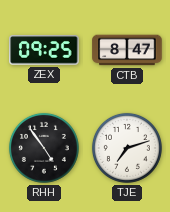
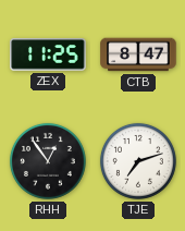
ZEX: 09:25 -> 11:25 (48, 54)
RHH: 4:54 -> 12:54 (48, 161)
